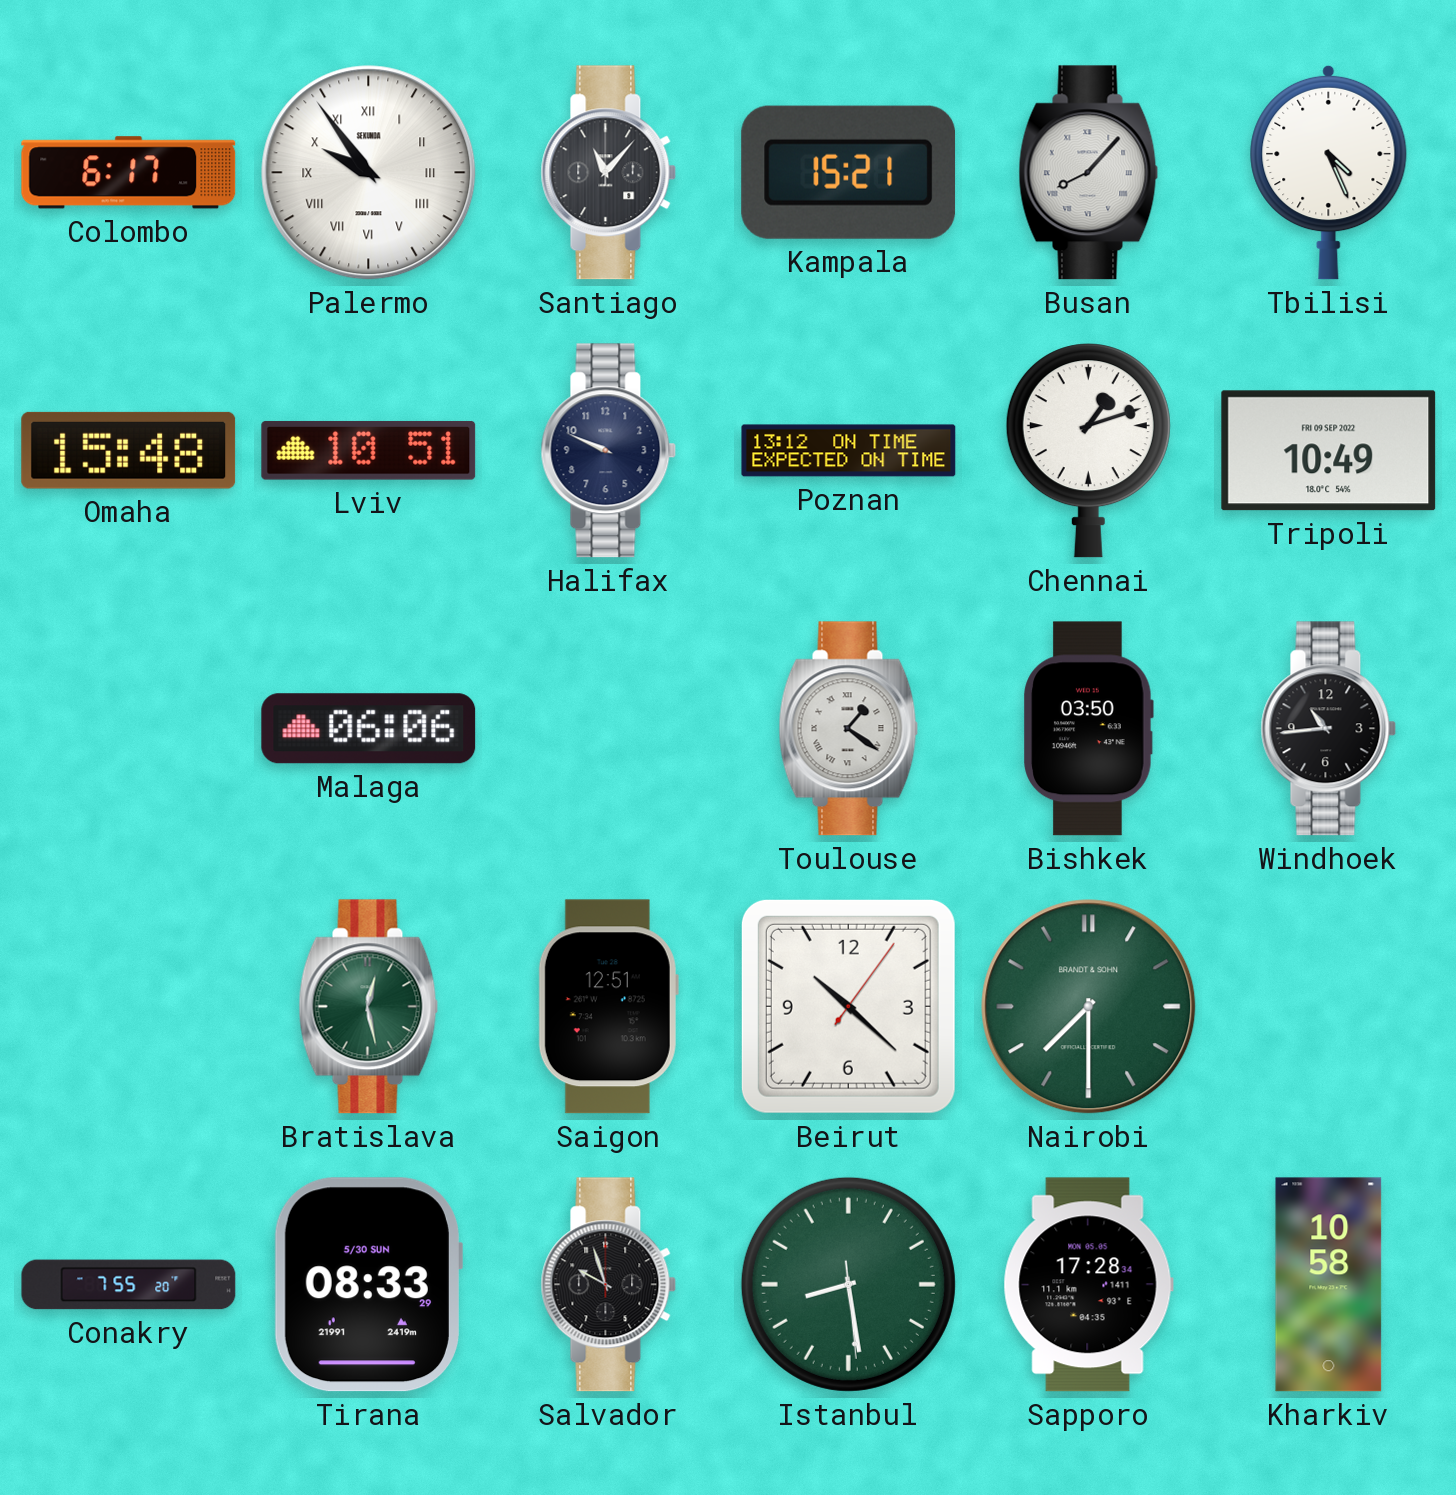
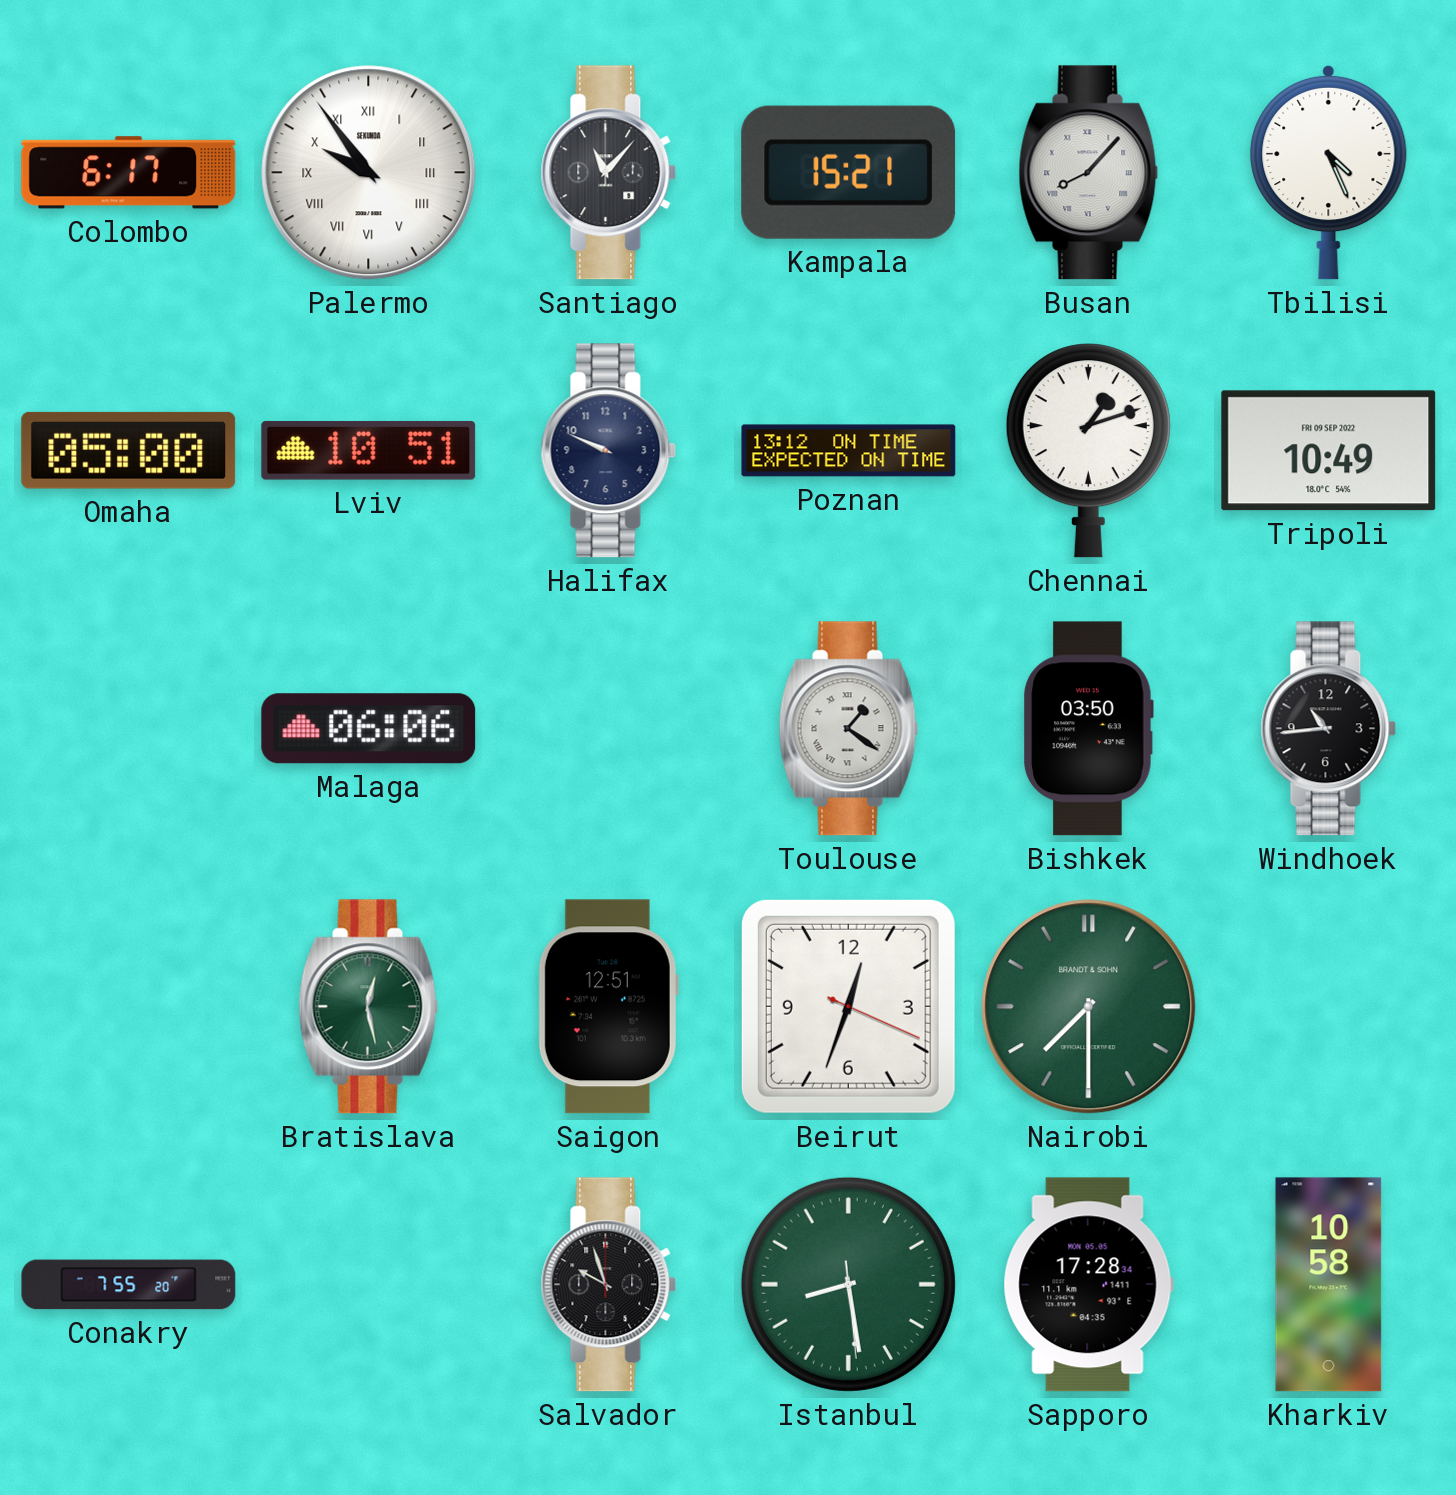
Omaha: 15:48 -> 05:00 (129, 450)
Beirut: 10:22 -> 12:33 (848, 1006)
Tirana: 08:33 -> none (368, 1285)
